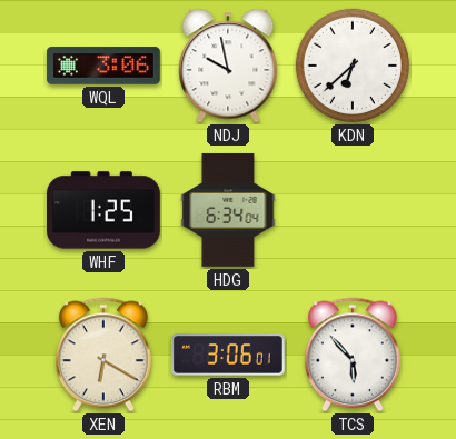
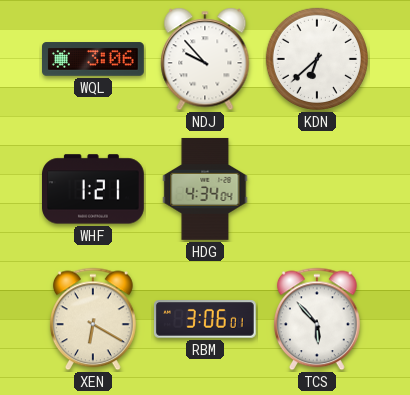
NDJ: 9:58 -> 9:53 (205, 59)
WHF: 1:25 -> 1:21 (94, 189)
HDG: 6:34 -> 4:34 (205, 189)
